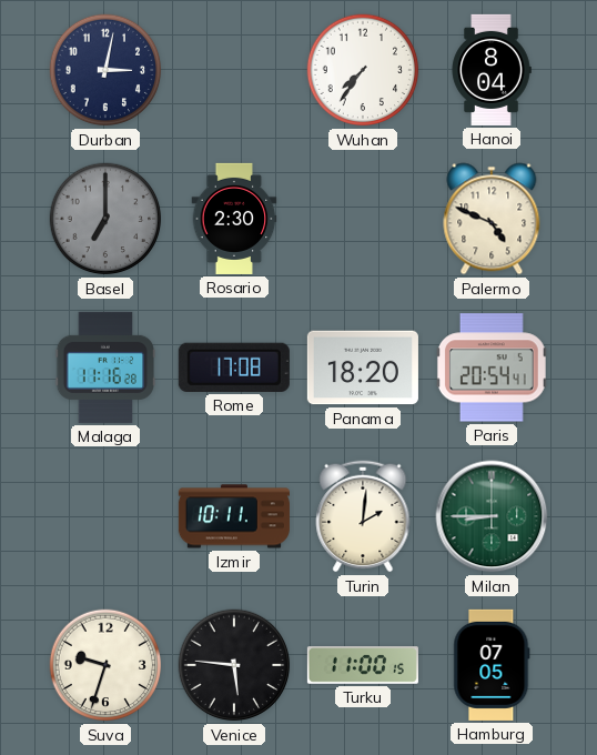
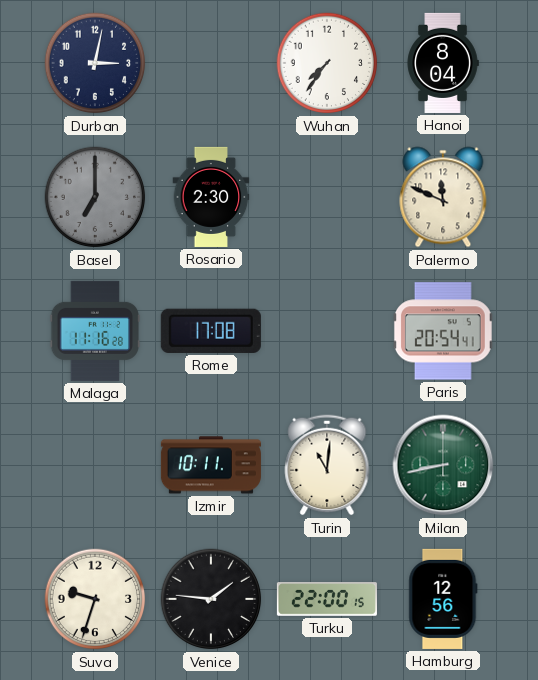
Palermo: 4:49 -> 11:49 (443, 197)
Panama: 18:20 -> none (363, 368)
Turin: 2:01 -> 11:01 (327, 465)
Milan: 8:45 -> 8:43 (443, 465)
Venice: 5:46 -> 1:46 (211, 599)
Turku: 11:00 -> 22:00 (327, 599)
Hamburg: 07:05 -> 12:56 (443, 599)
